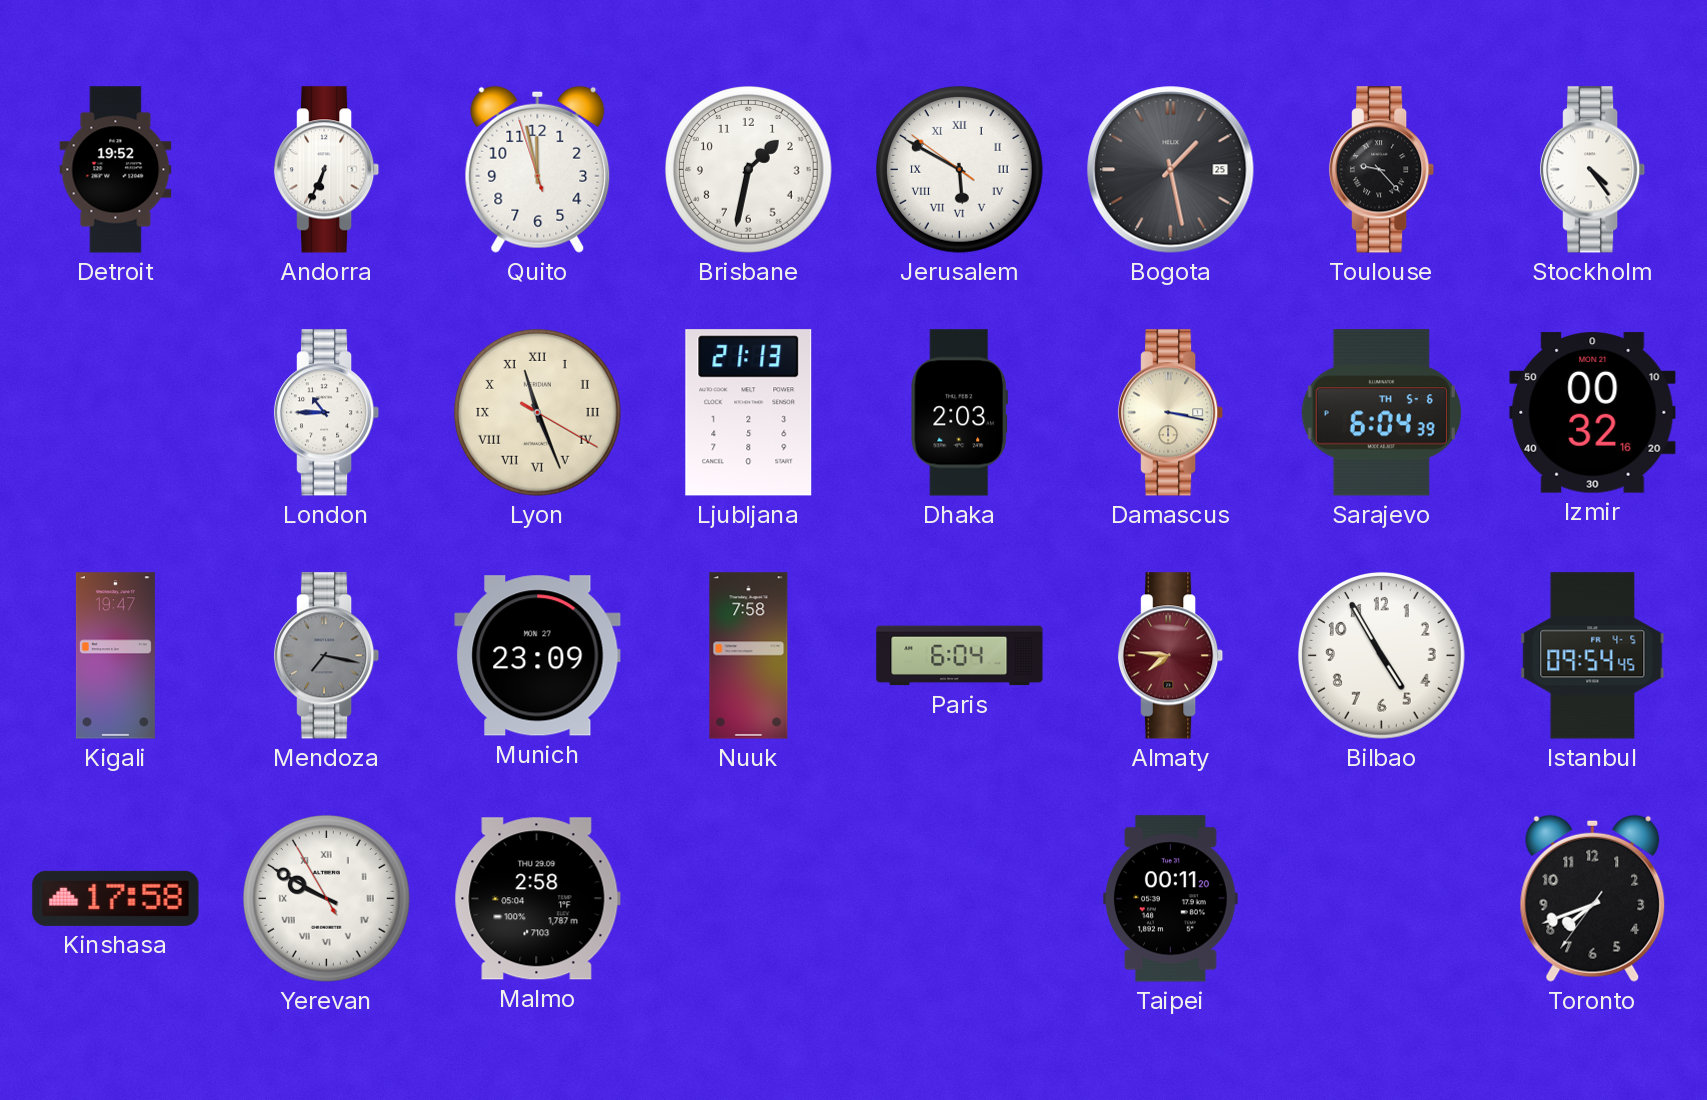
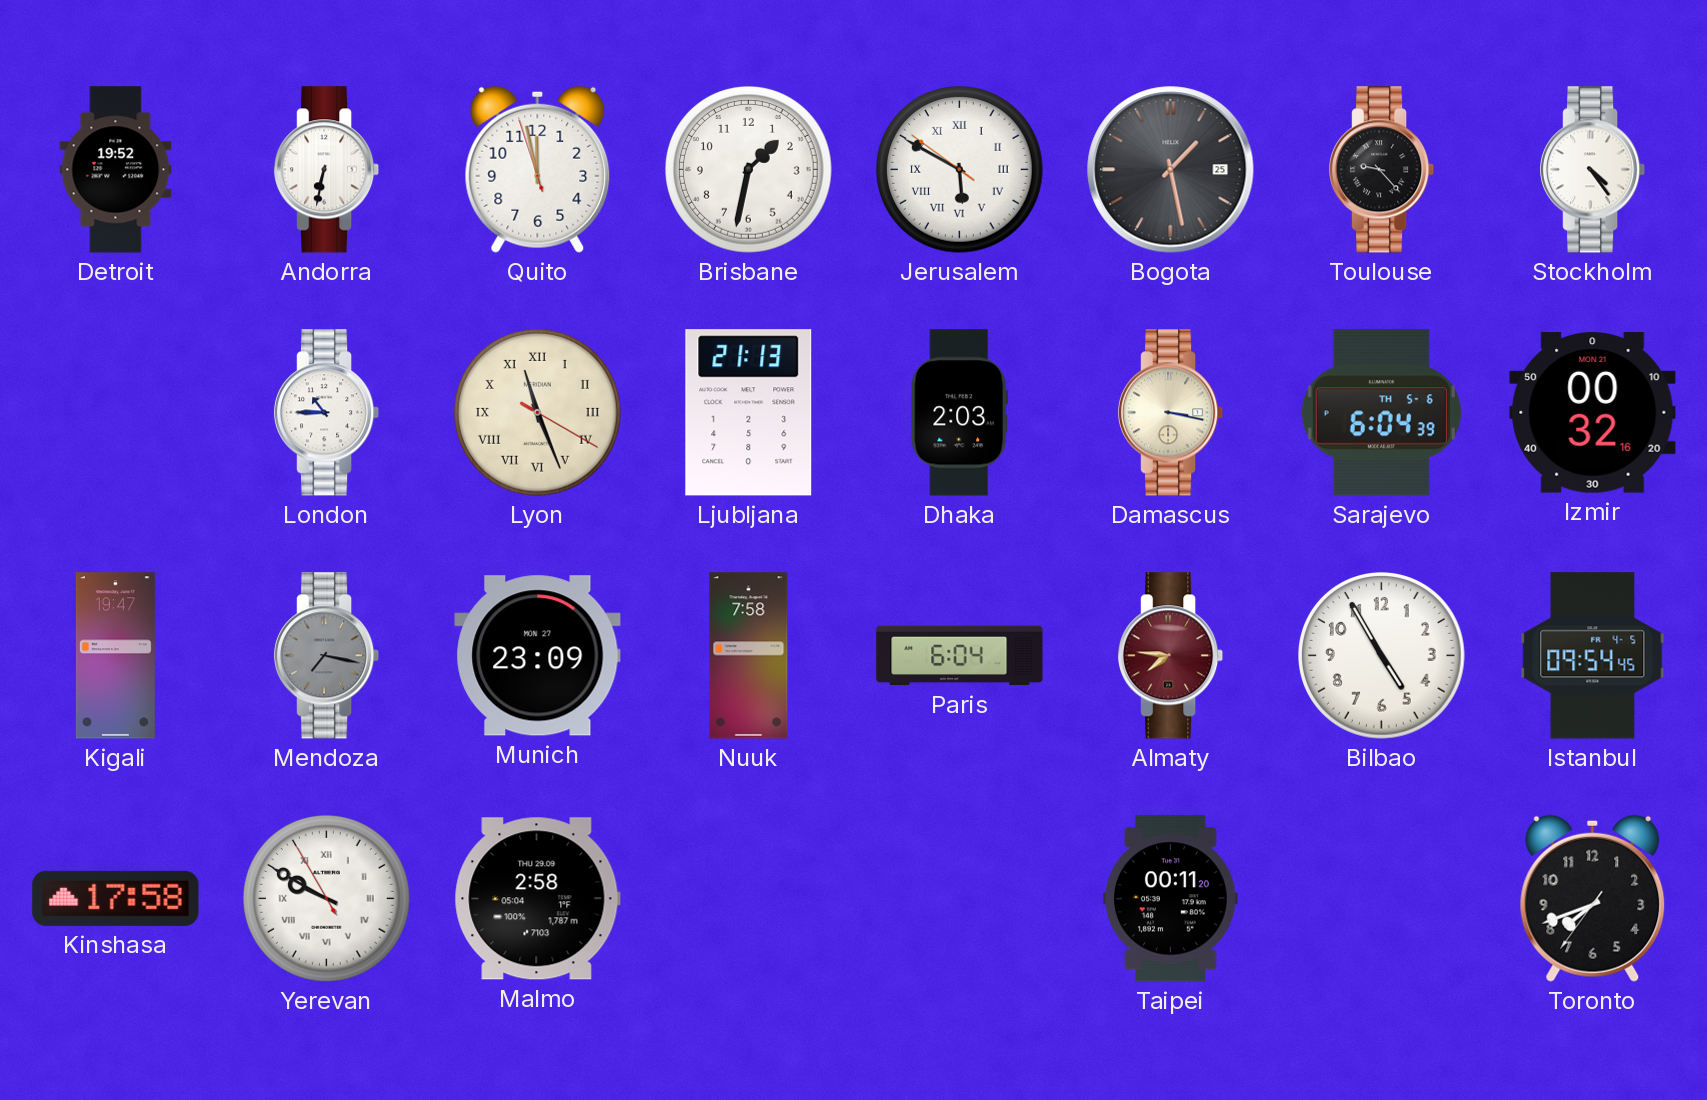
Andorra: 6:34 -> 6:32 (327, 170)
